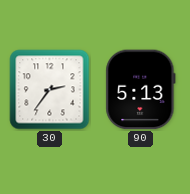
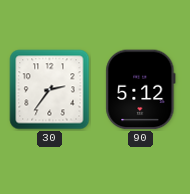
90: 5:13 -> 5:12 (141, 90)
